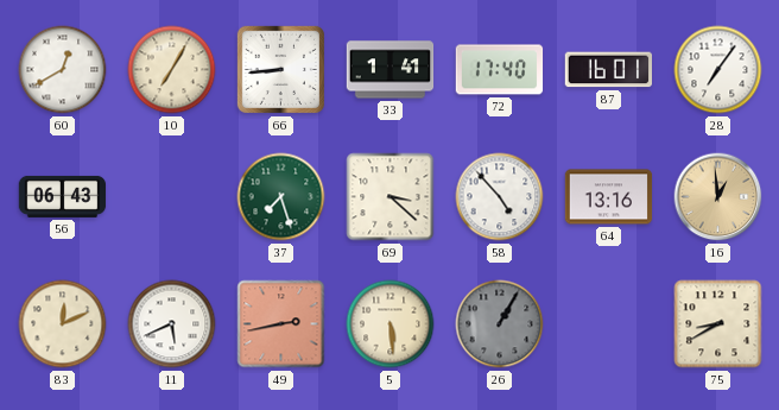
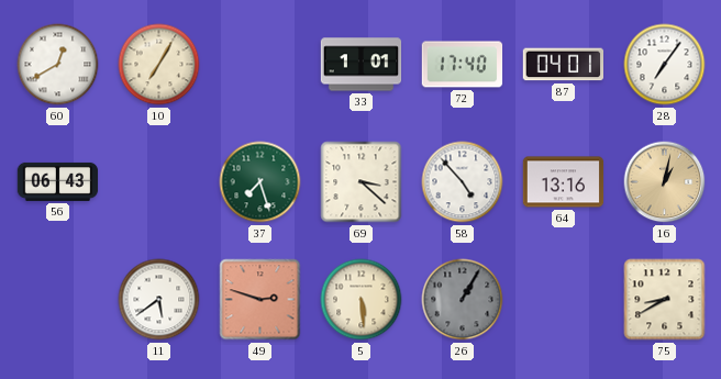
66: 8:44 -> none (280, 69)
33: 1:41 -> 1:01 (362, 65)
87: 16:01 -> 04:01 (563, 65)
16: 12:59 -> 1:02 (665, 182)
83: 12:11 -> none (63, 324)
11: 5:41 -> 5:39 (159, 300)
49: 2:43 -> 2:48 (260, 300)
